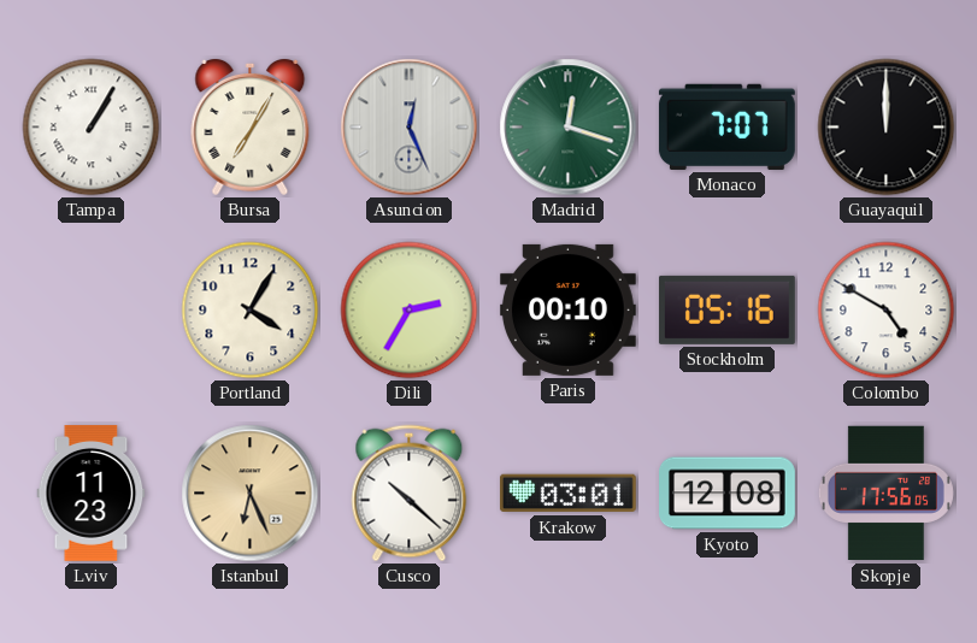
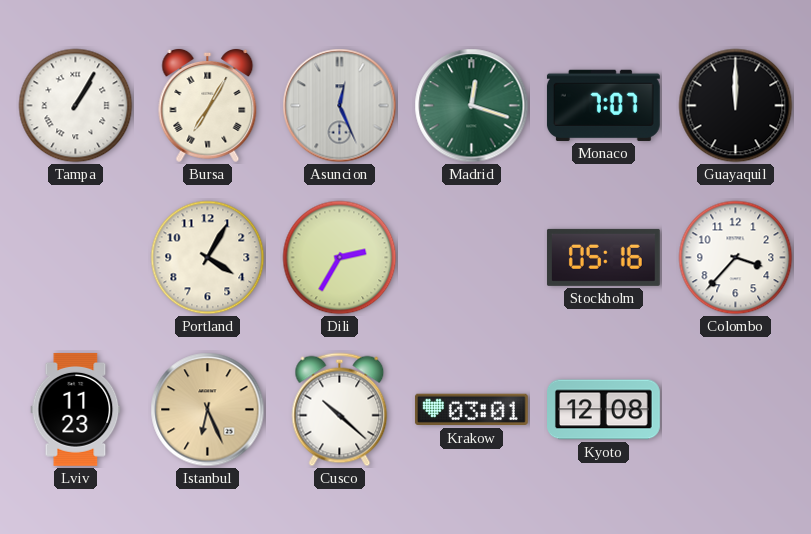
Paris: 00:10 -> none (567, 309)
Colombo: 4:50 -> 3:37 (736, 258)
Skopje: 17:56 -> none (885, 494)
